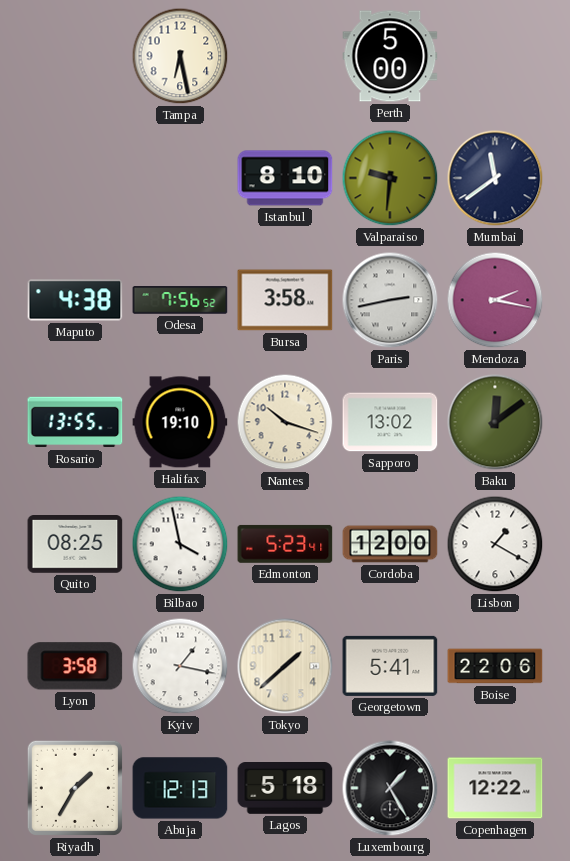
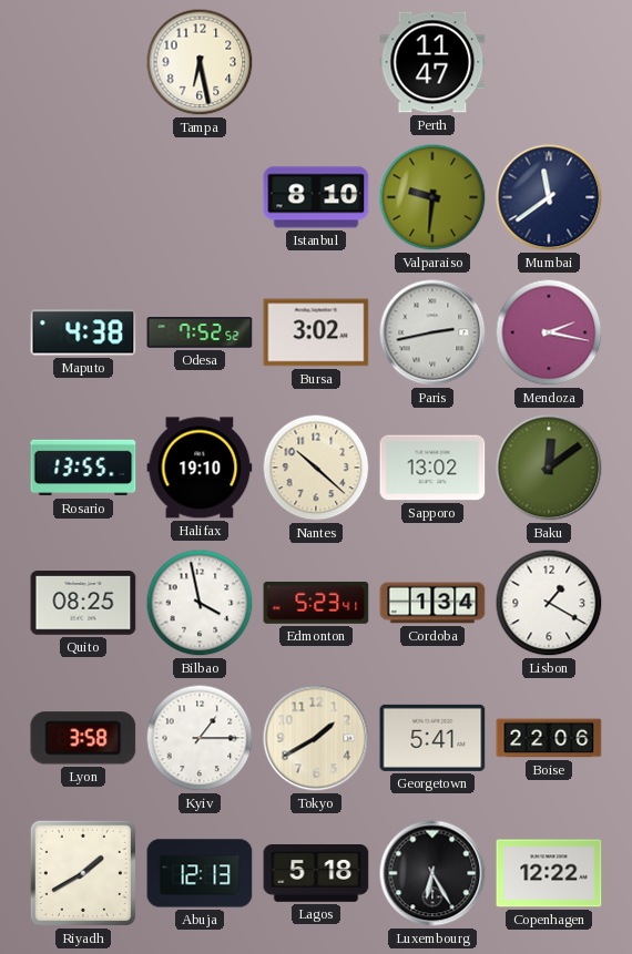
Perth: 5:00 -> 11:47 (432, 62)
Odesa: 7:56 -> 7:52 (200, 332)
Bursa: 3:58 -> 3:02 (316, 332)
Nantes: 10:18 -> 10:22 (316, 468)
Cordoba: 12:00 -> 1:34 (432, 603)
Kyiv: 1:17 -> 1:15 (200, 738)
Tokyo: 1:38 -> 1:40 (316, 738)
Riyadh: 1:35 -> 1:40 (83, 873)
Luxembourg: 1:25 -> 6:25 (432, 873)
